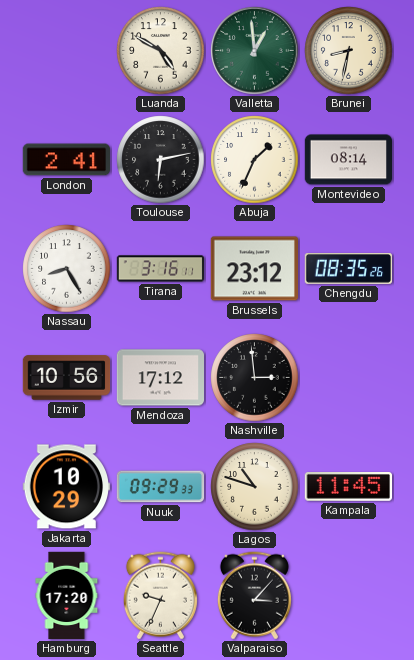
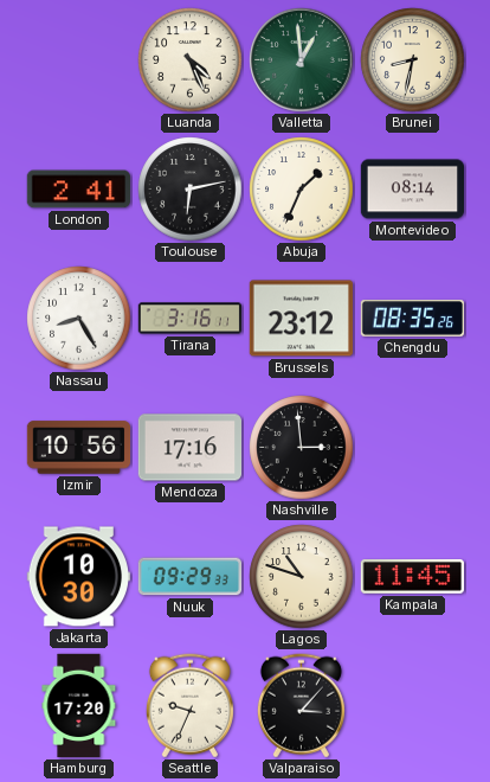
Luanda: 4:50 -> 4:26 (191, 60)
Mendoza: 17:12 -> 17:16 (191, 448)
Jakarta: 10:29 -> 10:30 (78, 577)
